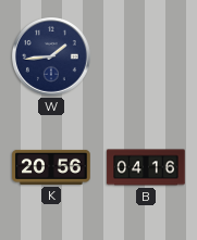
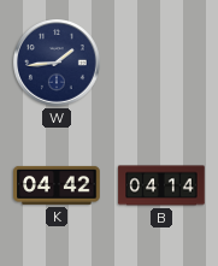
K: 20:56 -> 04:42 (57, 185)
B: 04:16 -> 04:14 (161, 185)
